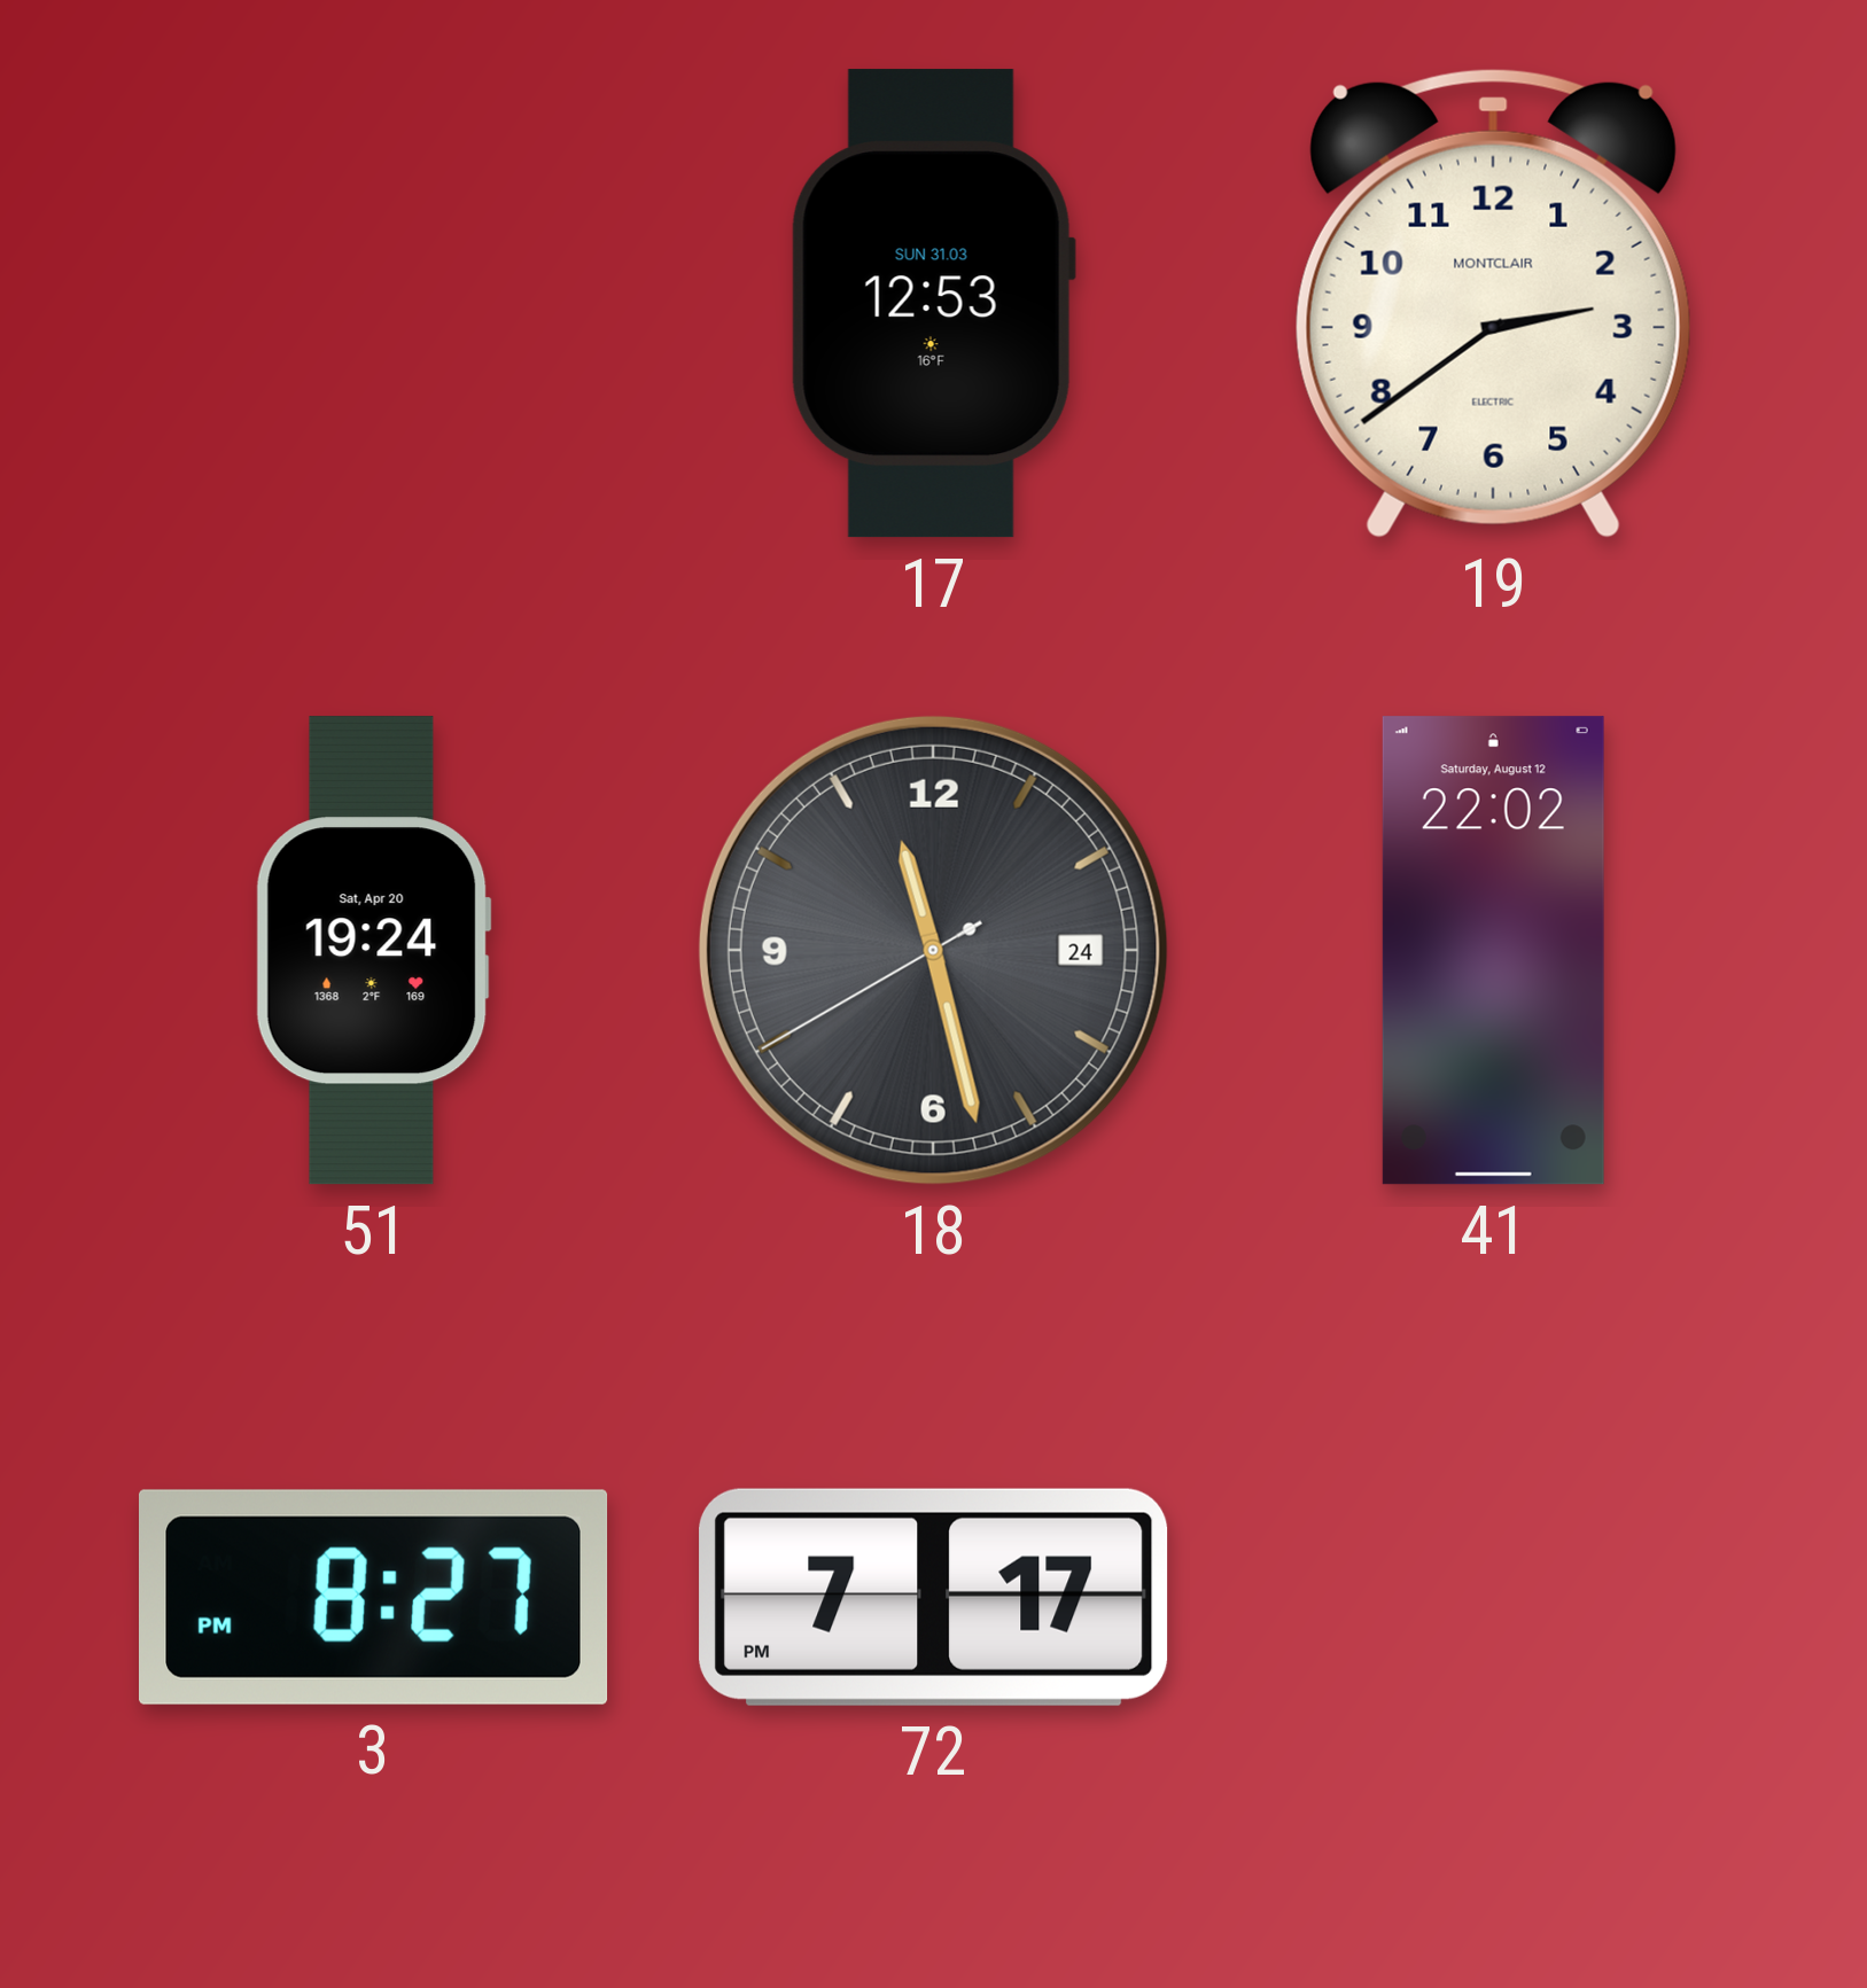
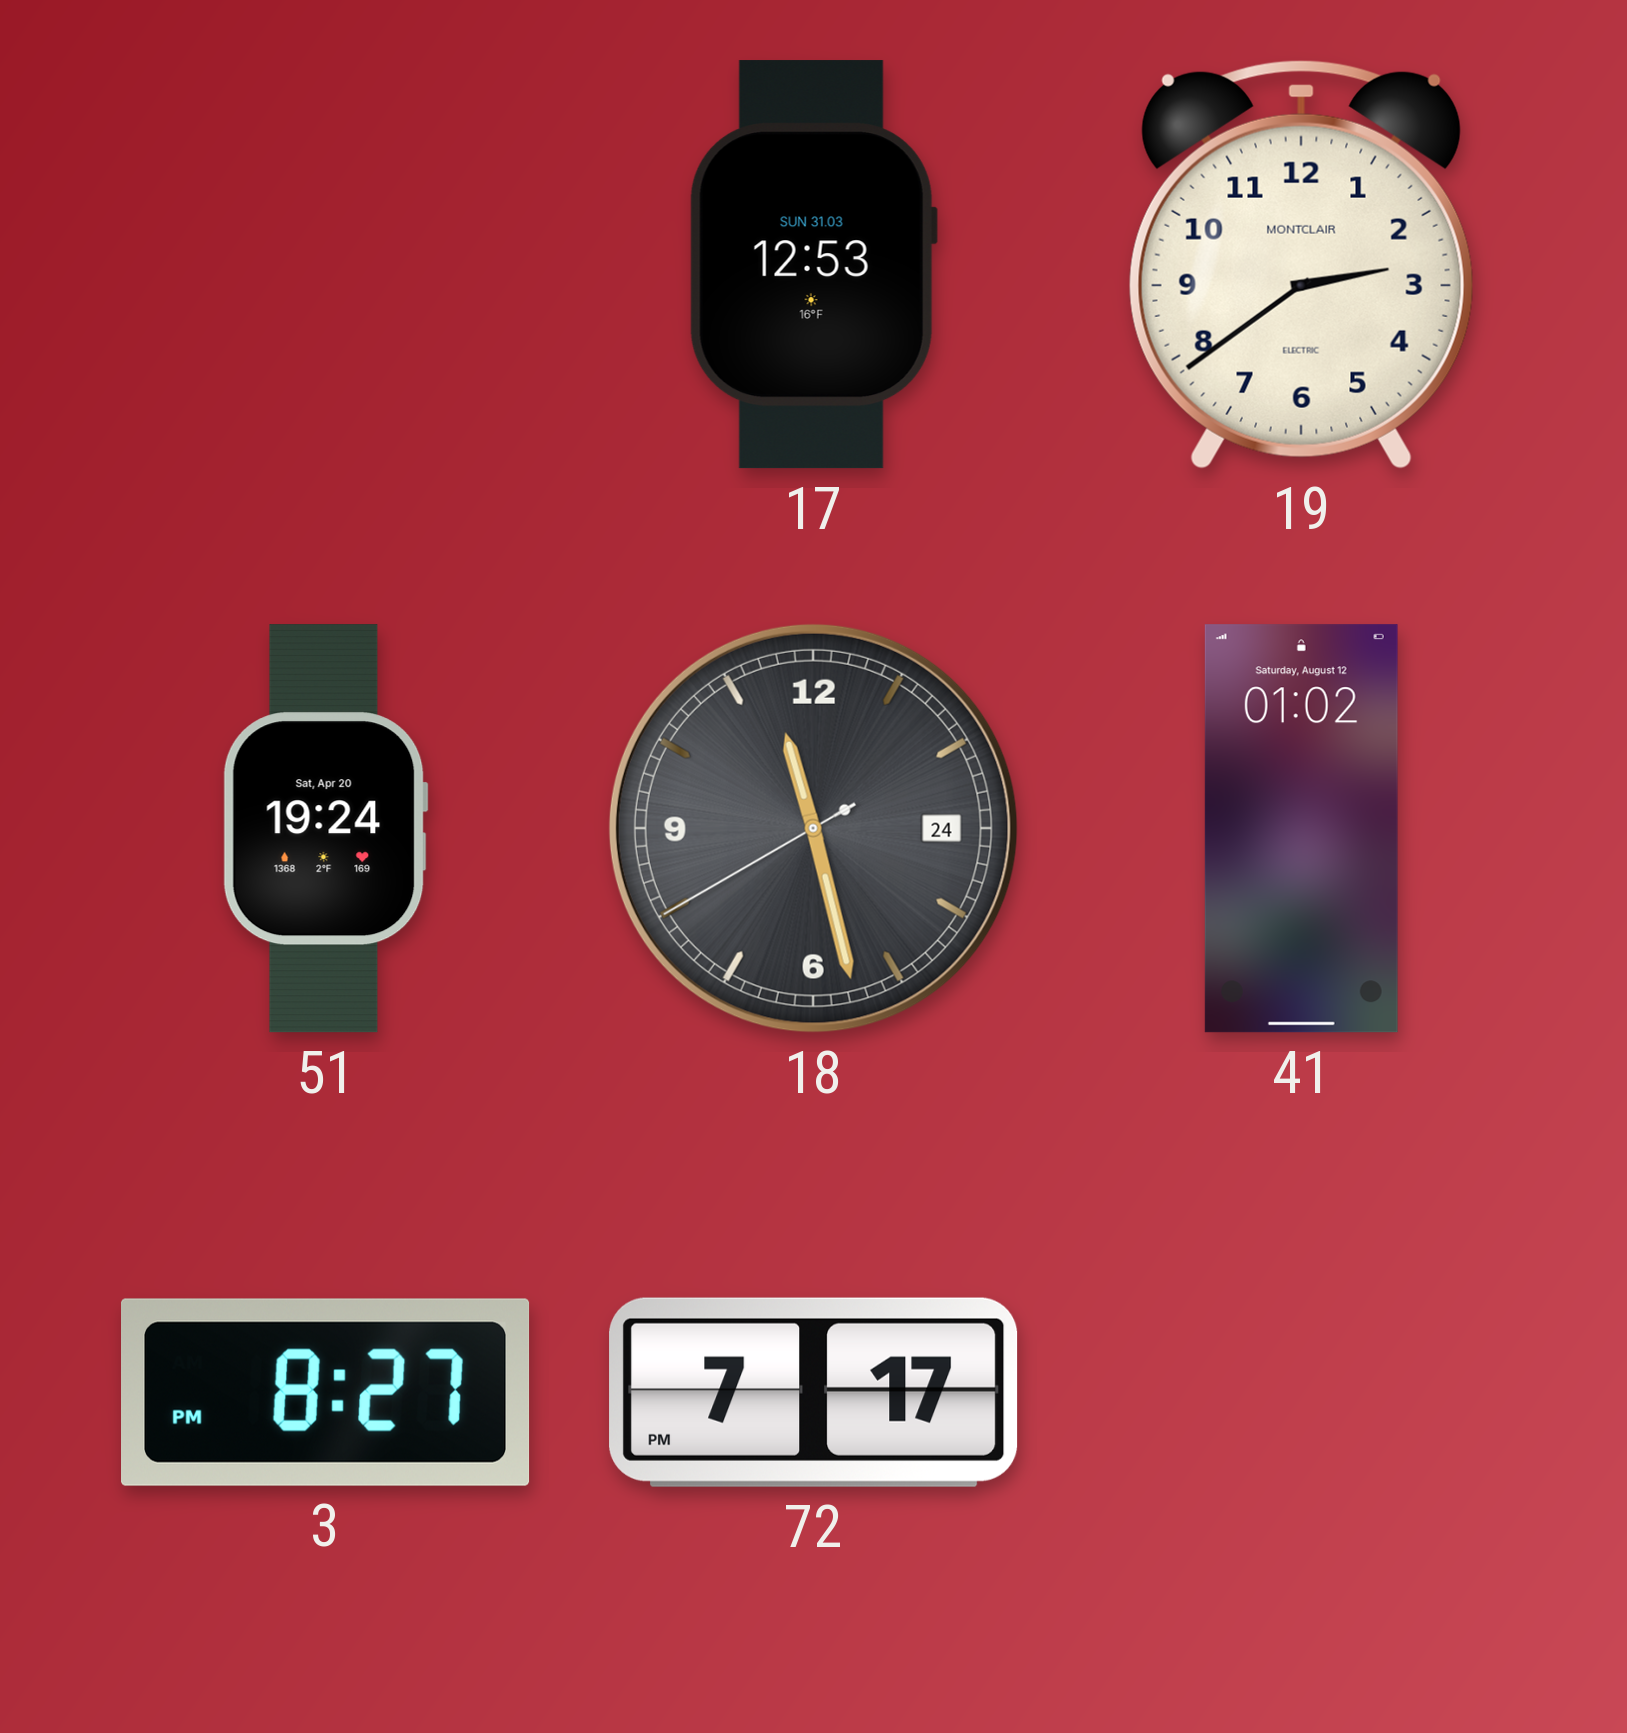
41: 22:02 -> 01:02 (1301, 829)
